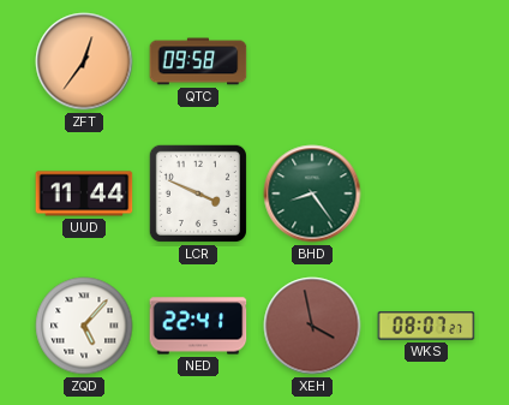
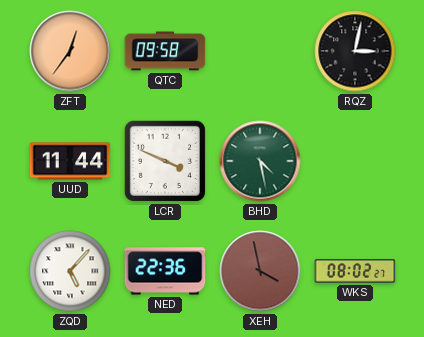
RQZ: none -> 3:02 (355, 51)
BHD: 8:24 -> 4:28 (260, 161)
NED: 22:41 -> 22:36 (165, 271)
WKS: 08:07 -> 08:02 (355, 272)
